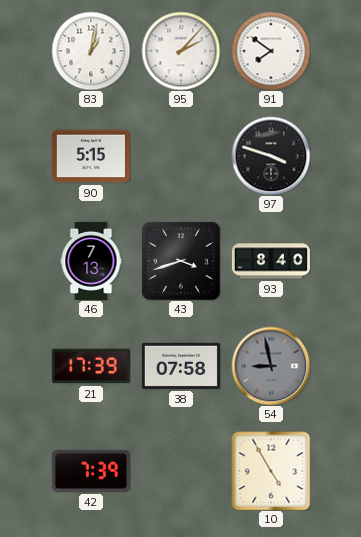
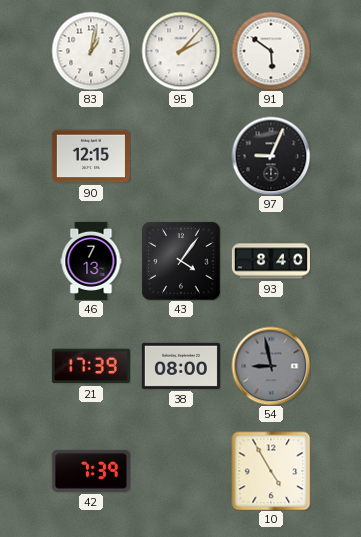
91: 7:51 -> 5:51 (271, 51)
90: 5:15 -> 12:15 (91, 156)
97: 3:48 -> 9:04 (271, 156)
43: 3:42 -> 4:06 (181, 261)
38: 07:58 -> 08:00 (181, 366)
